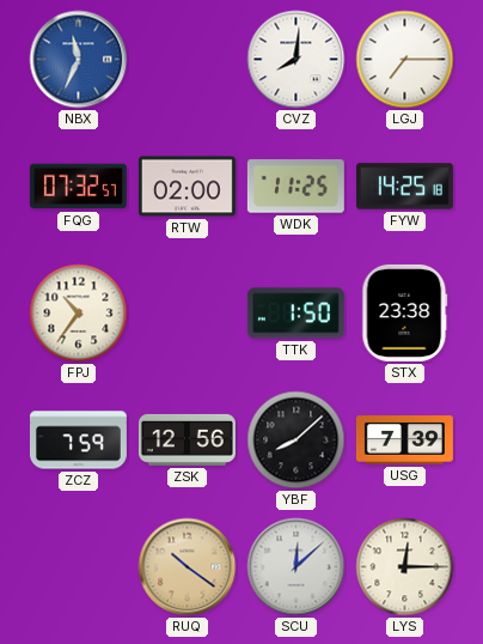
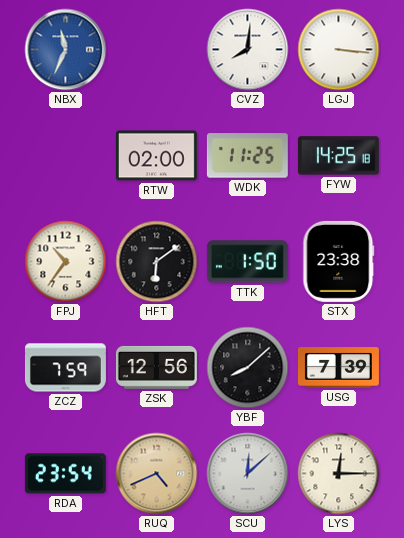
LGJ: 7:15 -> 3:16 (339, 50)
FQG: 07:32 -> none (78, 187)
HFT: none -> 6:09 (157, 262)
RDA: none -> 23:54 (65, 474)
RUQ: 10:21 -> 4:41 (157, 474)
